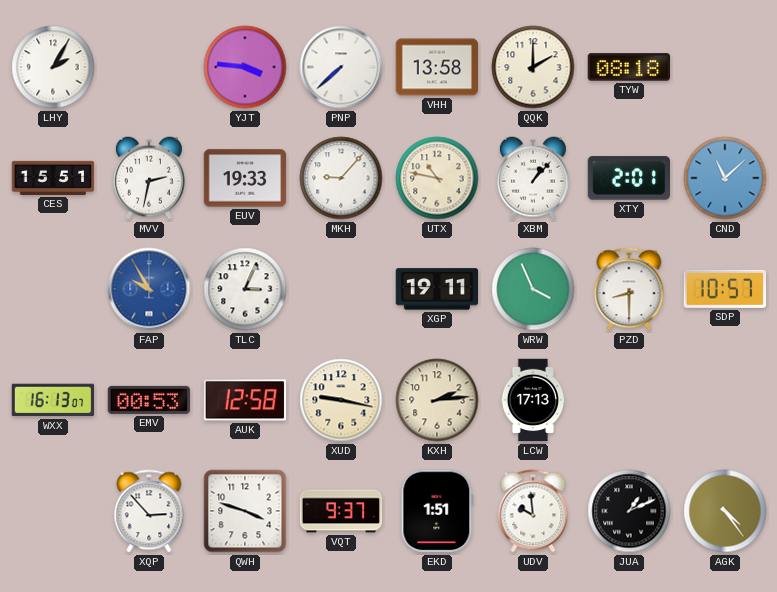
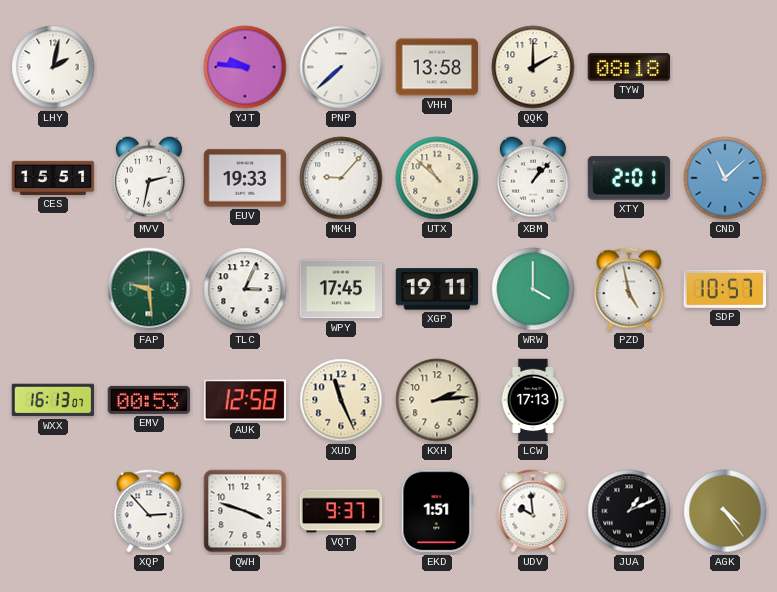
LHY: 2:05 -> 2:02 (53, 67)
YJT: 3:46 -> 9:46 (245, 67)
UTX: 10:47 -> 10:52 (437, 178)
FAP: 9:55 -> 9:29 (149, 289)
FAP dial: blue -> green (149, 289)
WPY: none -> 17:45 (341, 289)
WRW: 3:56 -> 4:00 (533, 289)
PZD: 8:30 -> 4:58 (629, 289)
XUD: 9:17 -> 11:26 (341, 400)
